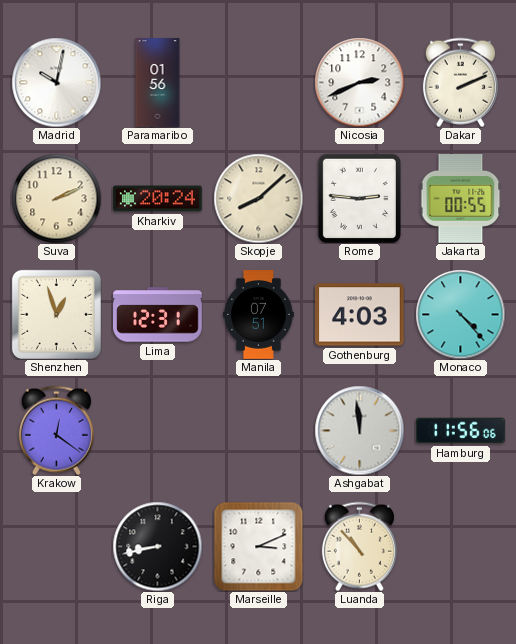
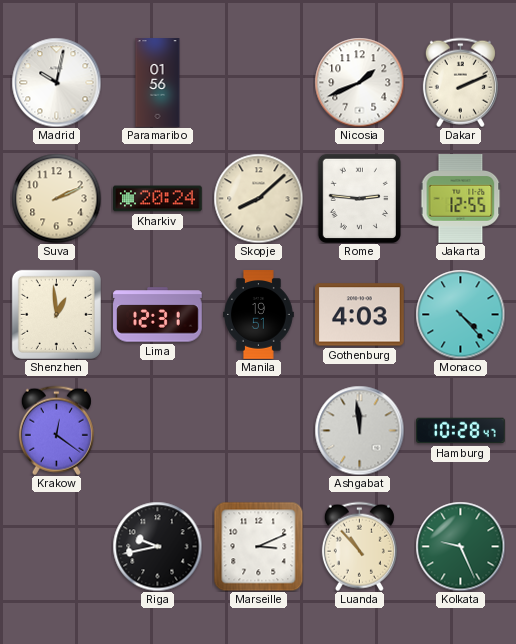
Nicosia: 2:41 -> 1:41 (359, 82)
Jakarta: 00:55 -> 12:55 (461, 199)
Shenzhen: 12:57 -> 12:59 (56, 314)
Manila: 07:51 -> 19:51 (259, 315)
Hamburg: 11:56 -> 10:28 (461, 431)
Riga: 8:43 -> 9:43 (157, 546)
Kolkata: none -> 9:26 (460, 546)
